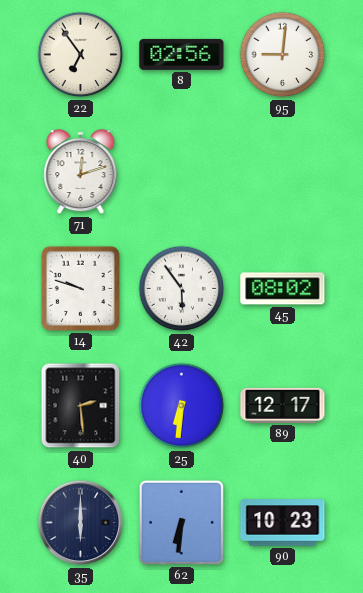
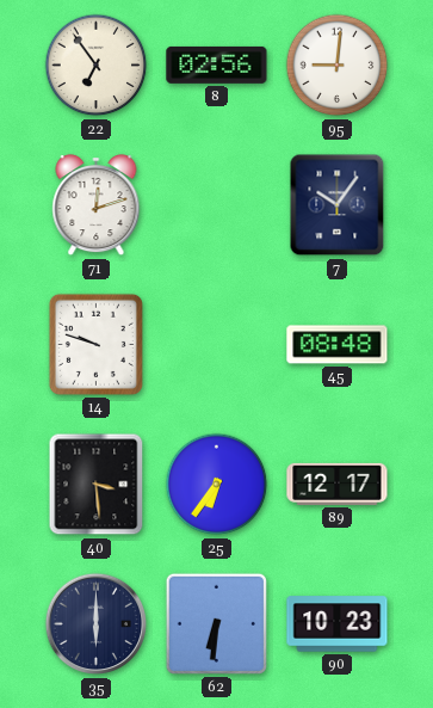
7: none -> 10:06 (338, 205)
42: 5:54 -> none (182, 289)
45: 08:02 -> 08:48 (338, 345)
40: 2:29 -> 3:29 (97, 485)
25: 6:31 -> 6:36 (217, 485)
